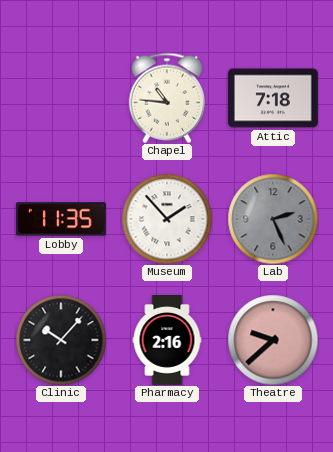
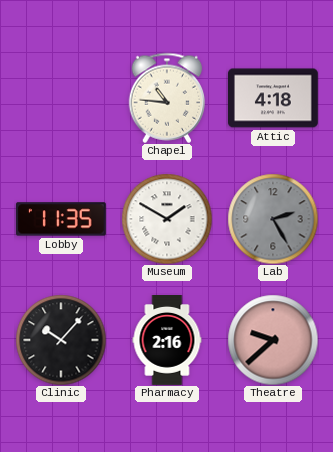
Attic: 7:18 -> 4:18 (274, 98)
Museum: 1:53 -> 1:50 (167, 219)
Lab: 2:26 -> 2:25 (273, 219)
